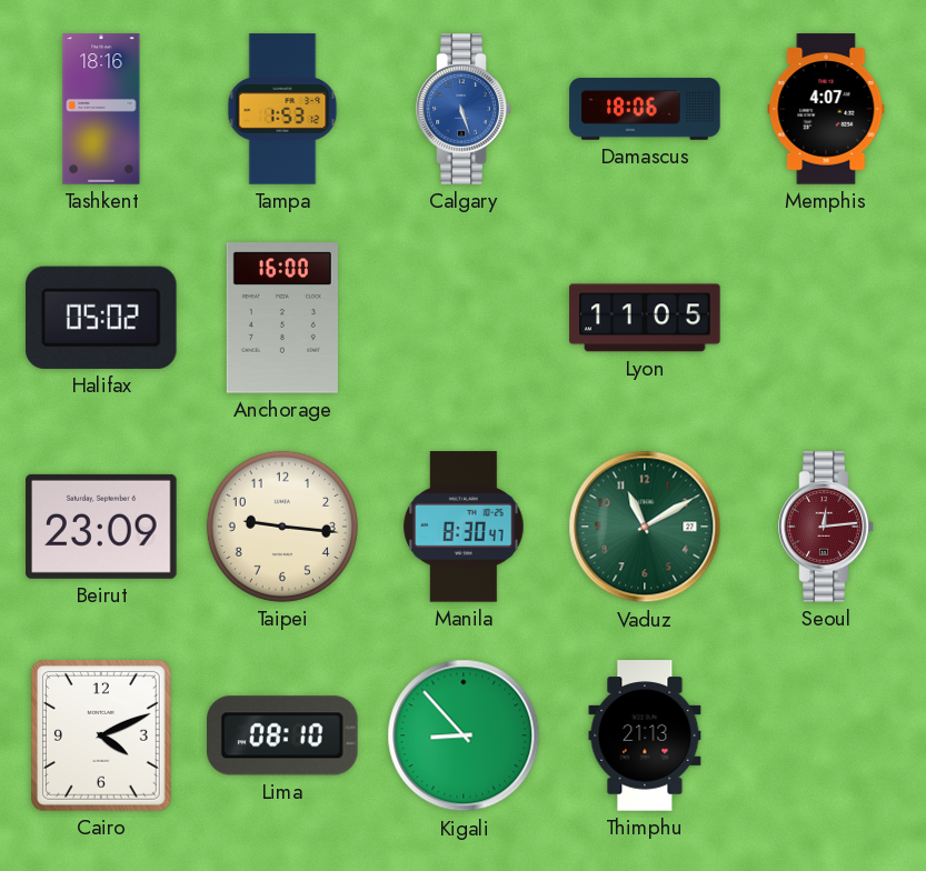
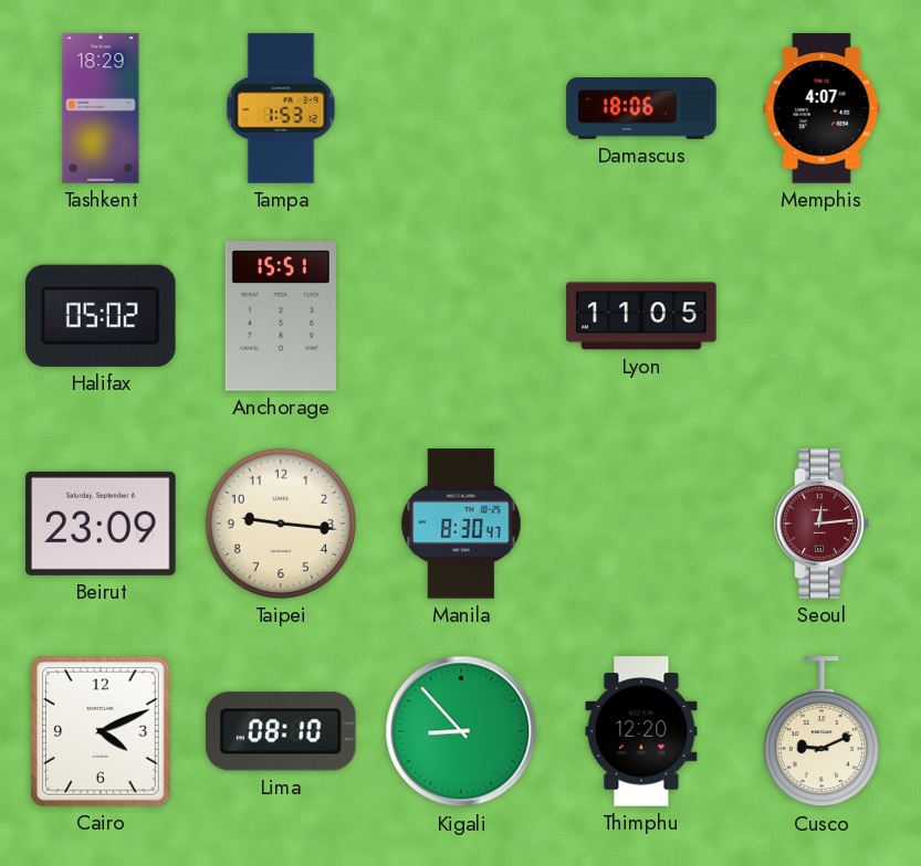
Tashkent: 18:16 -> 18:29 (101, 108)
Calgary: 5:27 -> none (464, 109)
Anchorage: 16:00 -> 15:51 (281, 316)
Vaduz: 11:10 -> none (645, 527)
Thimphu: 21:13 -> 12:20 (641, 731)
Cusco: none -> 9:11 (821, 732)
